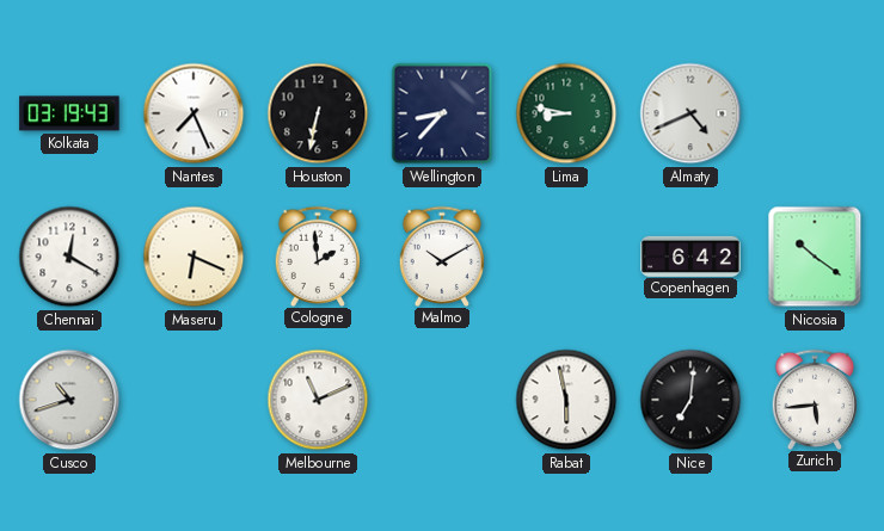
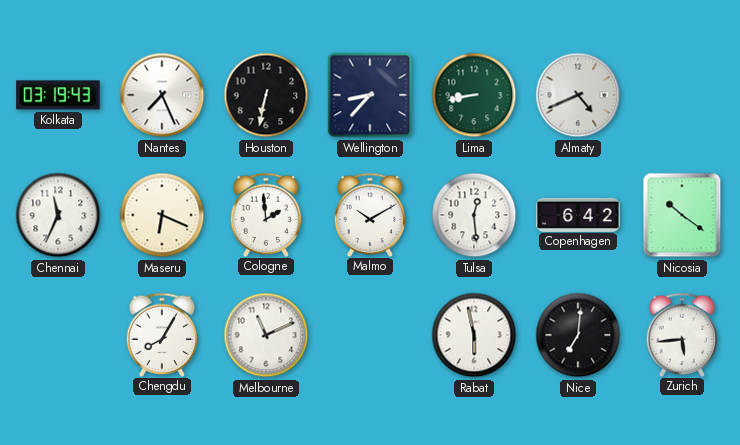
Lima: 8:47 -> 8:43 (474, 95)
Chennai: 12:20 -> 11:34 (58, 215)
Tulsa: none -> 12:29 (474, 215)
Cusco: 10:42 -> none (69, 400)
Chengdu: none -> 8:05 (162, 334)
